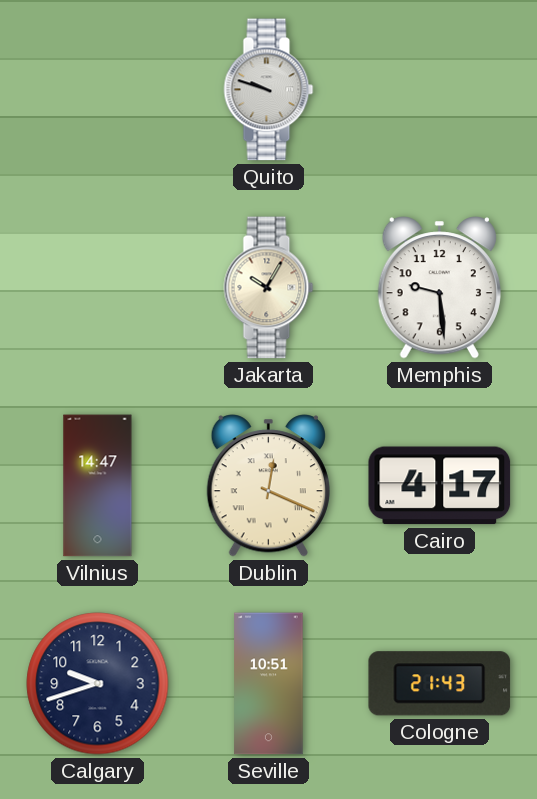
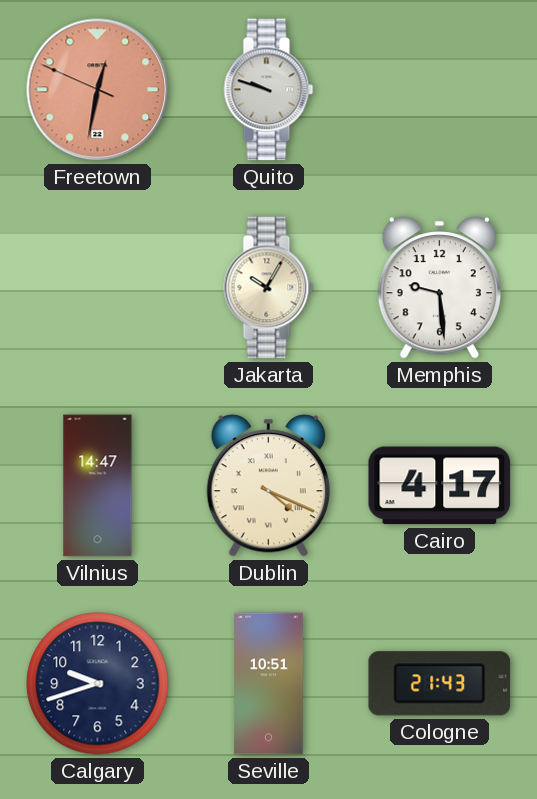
Freetown: none -> 12:31 (98, 90)
Dublin: 12:19 -> 4:19 (268, 486)
